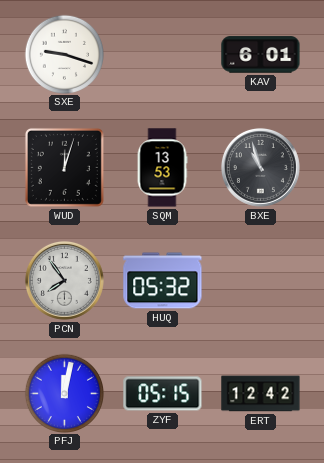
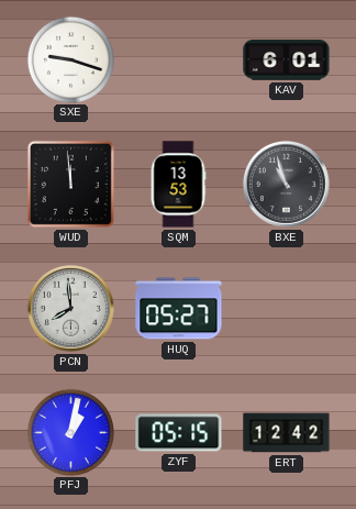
WUD: 12:03 -> 11:59 (70, 184)
PCN: 7:54 -> 7:59 (70, 308)
HUQ: 05:32 -> 05:27 (179, 309)
PFJ: 12:02 -> 1:02 (70, 432)
